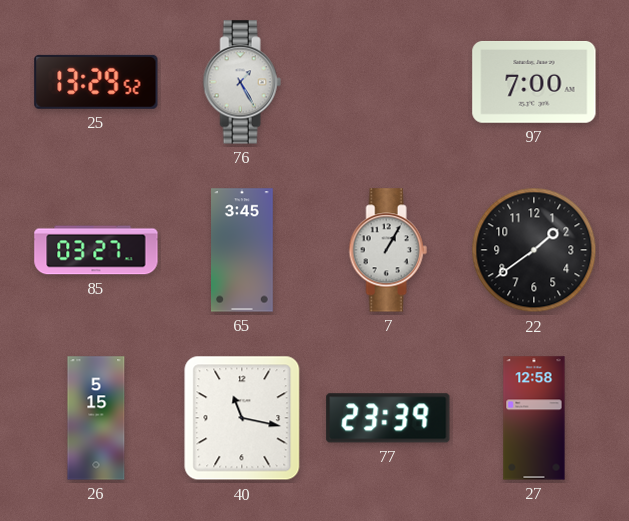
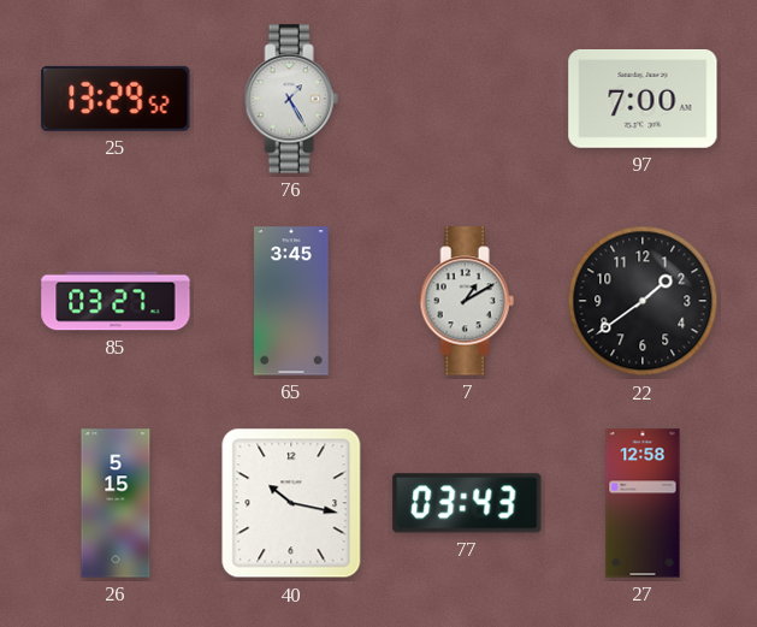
7: 1:05 -> 1:10 (467, 301)
40: 11:17 -> 10:17 (291, 503)
77: 23:39 -> 03:43 (467, 503)
